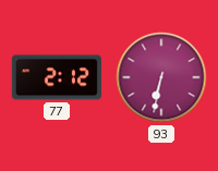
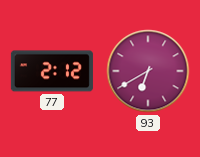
93: 6:32 -> 6:40 (148, 71)
